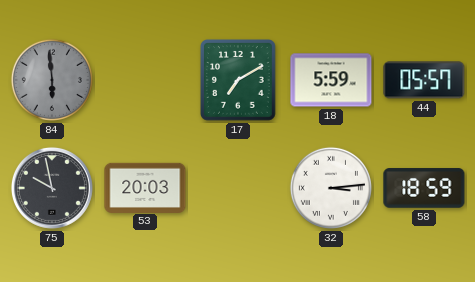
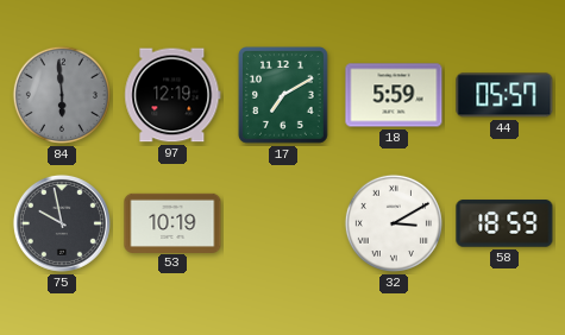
97: none -> 12:19 (172, 95)
53: 20:03 -> 10:19 (172, 222)
32: 3:14 -> 3:10 (394, 223)
